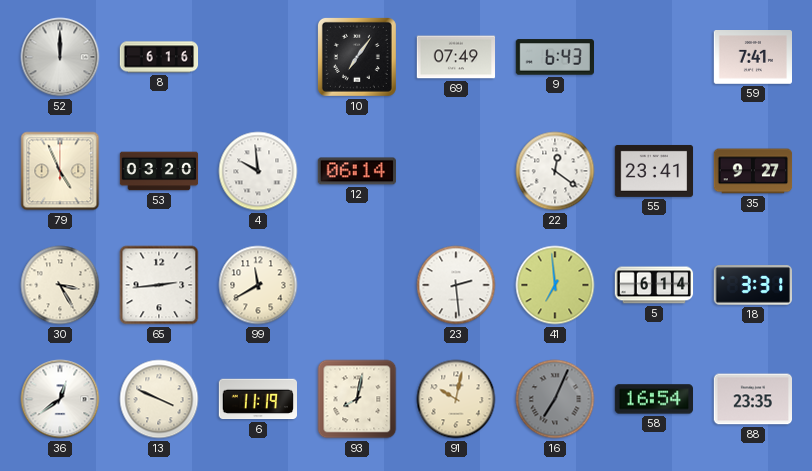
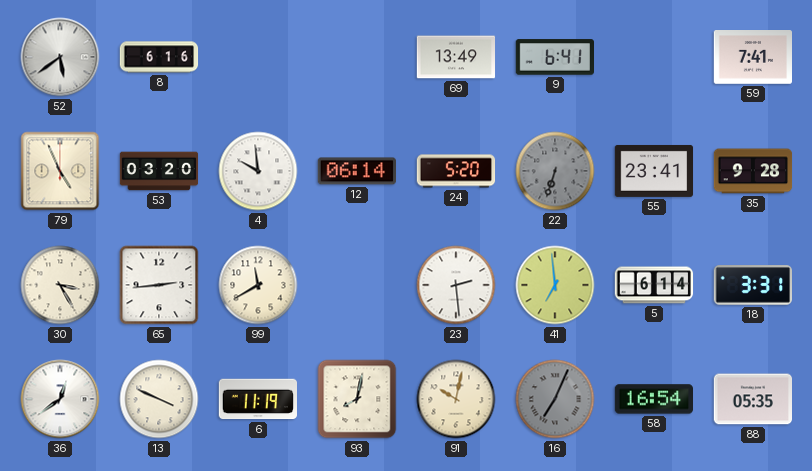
52: 12:00 -> 5:39 (60, 57)
10: 7:06 -> none (357, 57)
69: 07:49 -> 13:49 (456, 57)
9: 6:43 -> 6:41 (554, 57)
24: none -> 5:20 (456, 171)
22: 12:21 -> 6:33 (555, 171)
22 dial: white -> grey (555, 171)
35: 9:27 -> 9:28 (753, 171)
88: 23:35 -> 05:35 (752, 399)
